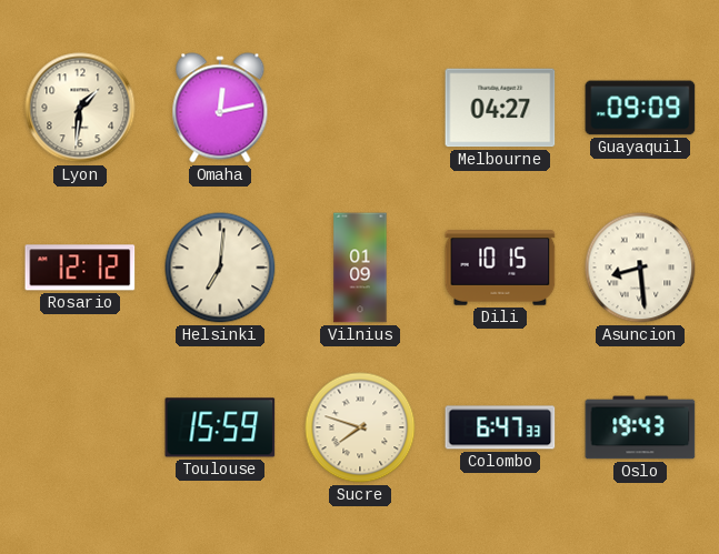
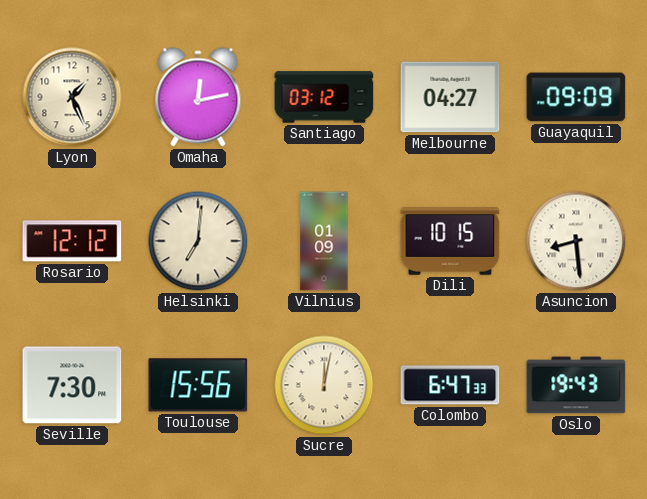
Lyon: 1:31 -> 1:26 (72, 97)
Santiago: none -> 03:12 (324, 97)
Seville: none -> 7:30 (72, 385)
Toulouse: 15:59 -> 15:56 (198, 385)
Sucre: 7:48 -> 12:02 (324, 385)
